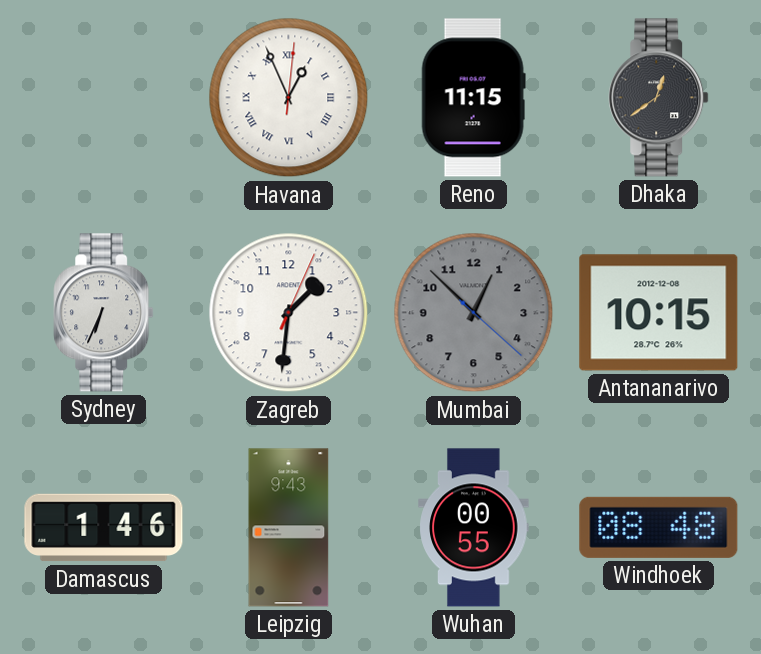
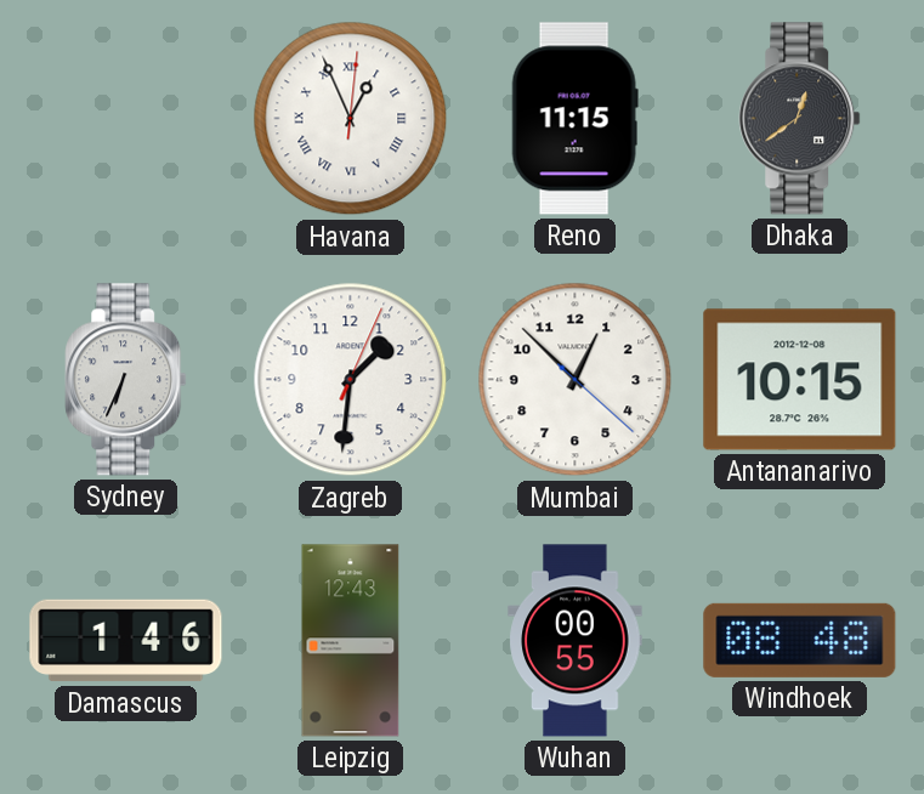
Mumbai dial: grey -> white (576, 380)
Leipzig: 9:43 -> 12:43 (351, 641)
